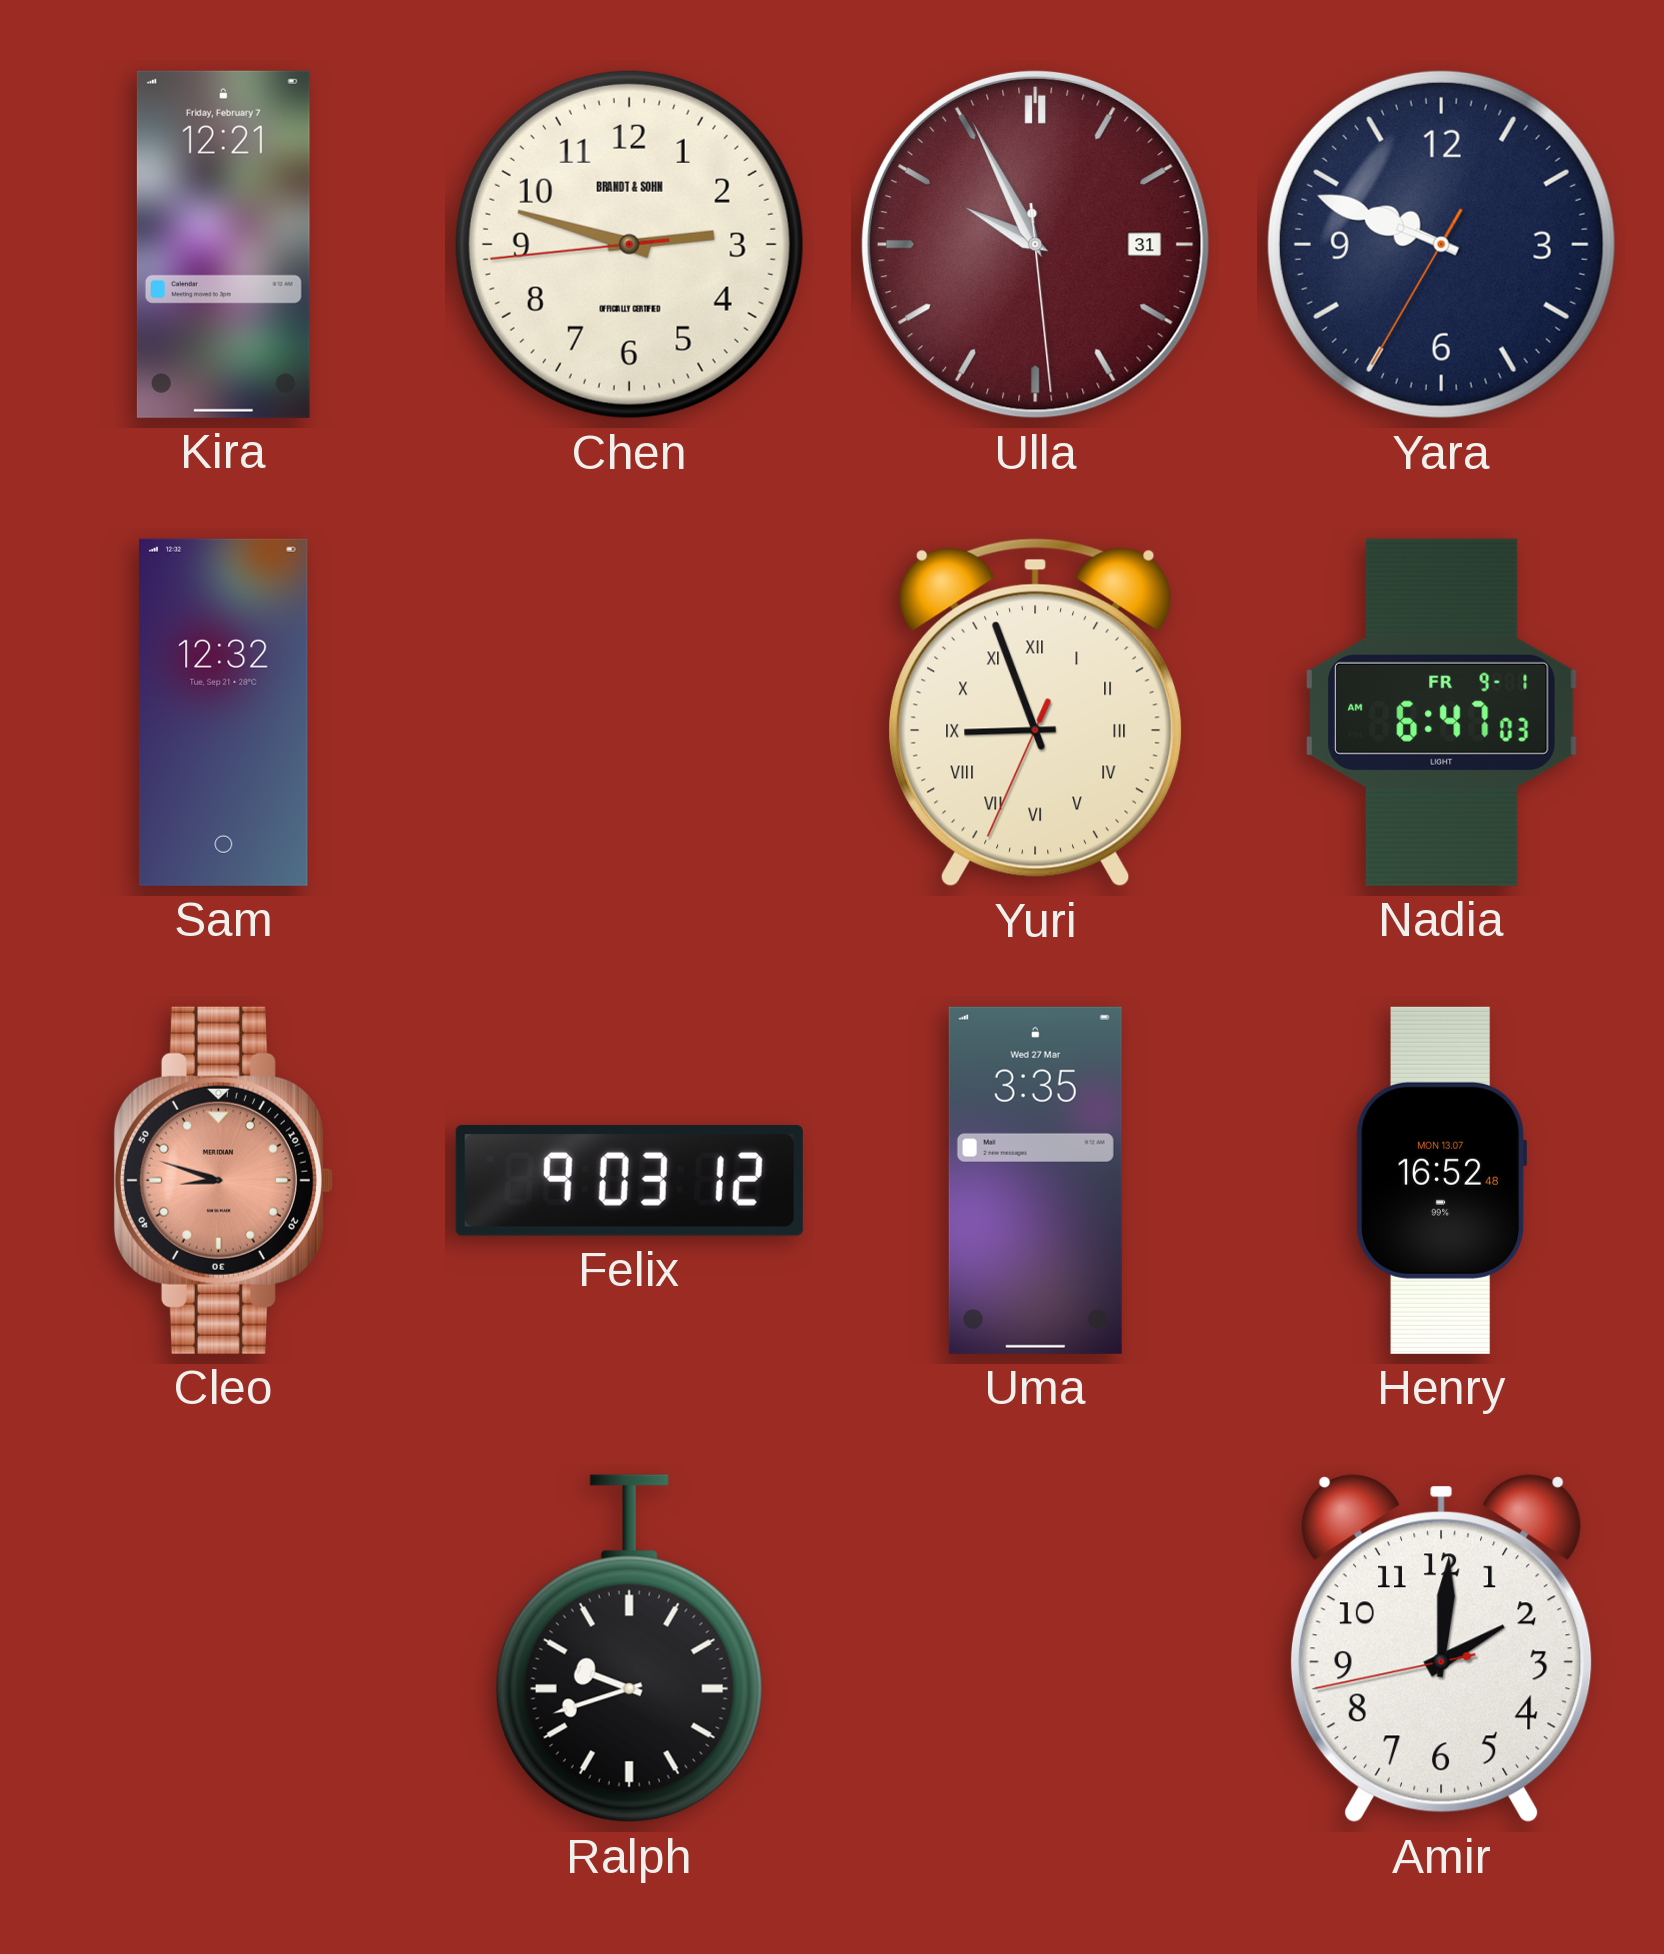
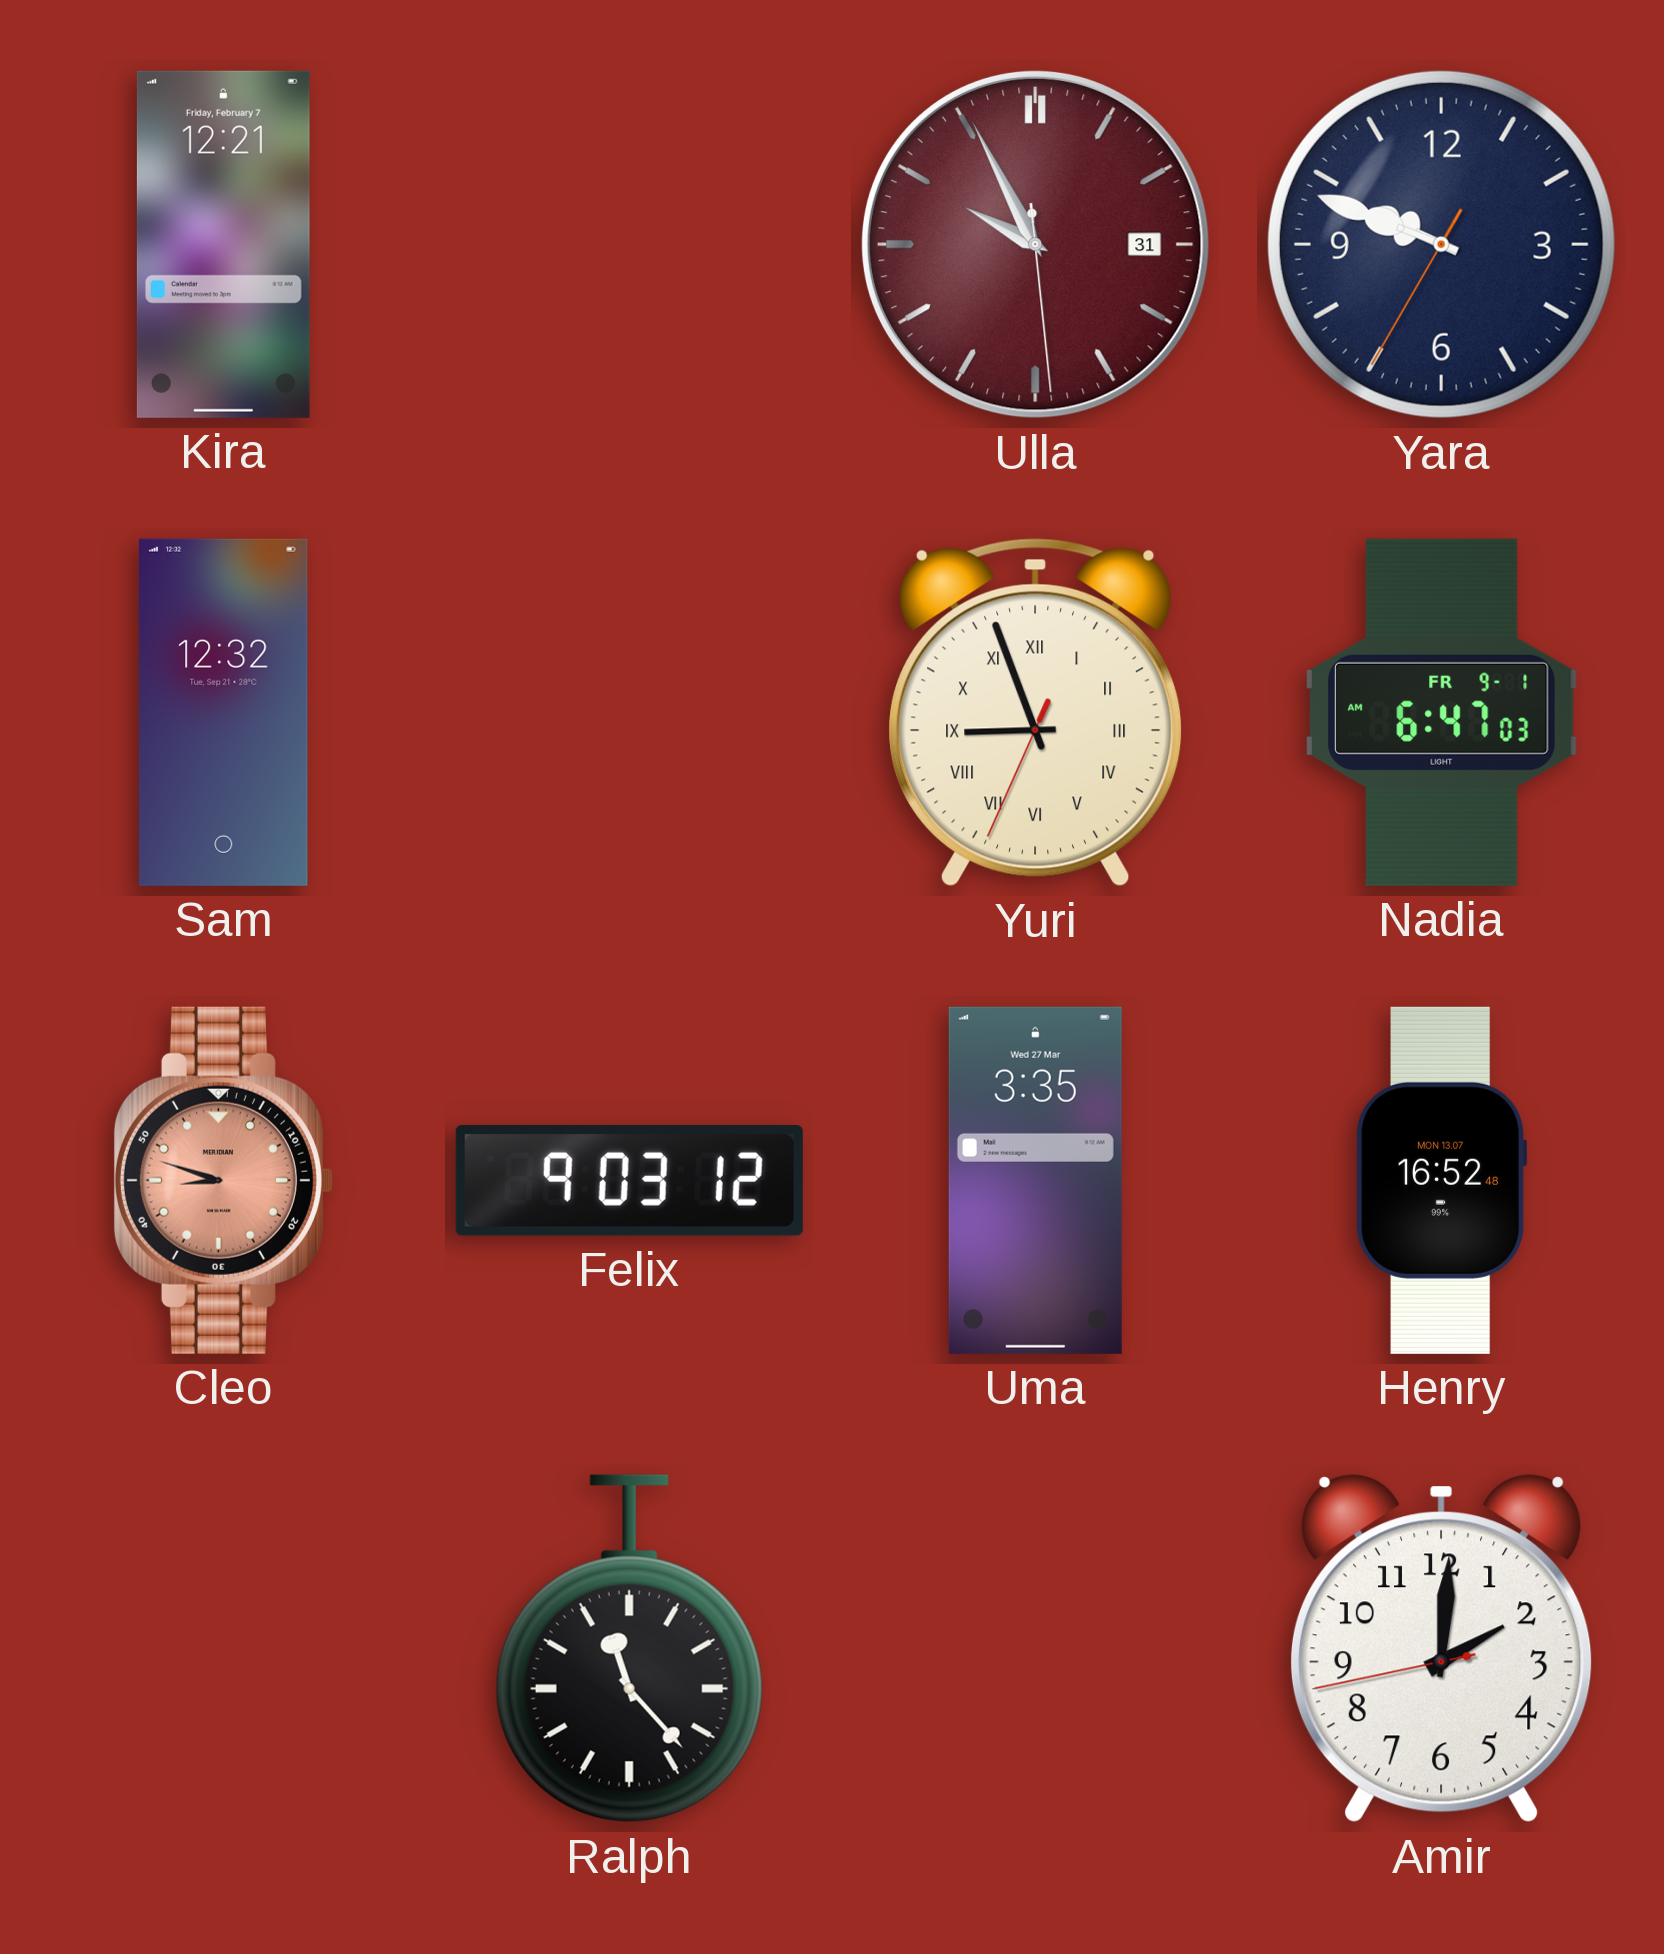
Chen: 2:47 -> none (629, 244)
Ralph: 9:42 -> 11:23 (629, 1649)
